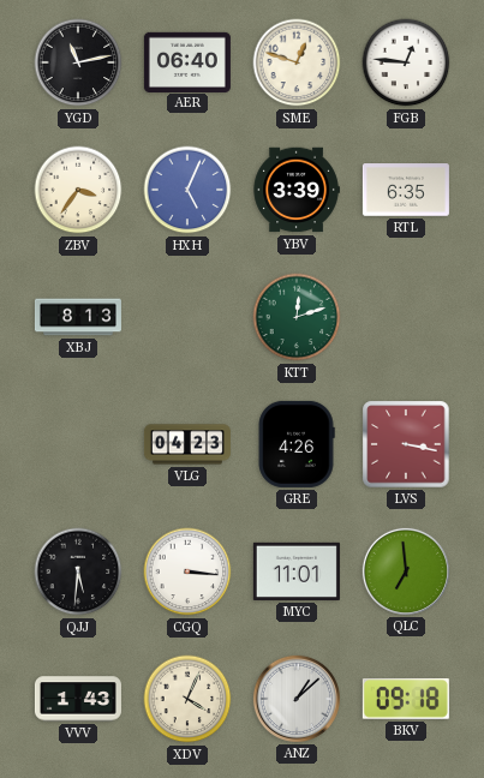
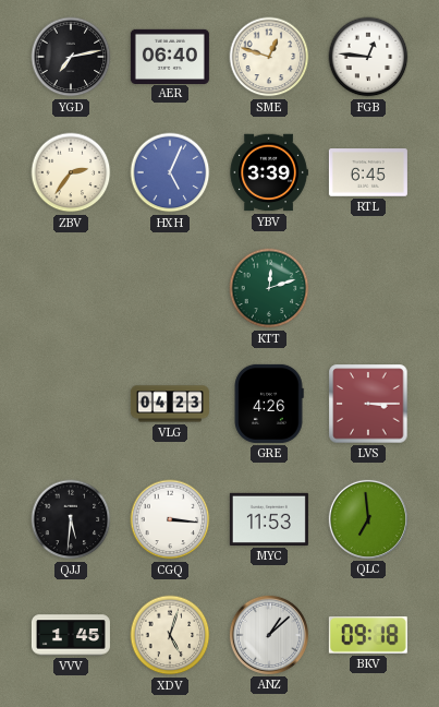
YGD: 11:13 -> 7:13 (71, 57)
ZBV: 3:36 -> 2:36 (71, 172)
RTL: 6:35 -> 6:45 (368, 172)
XBJ: 8:13 -> none (78, 317)
LVS: 3:17 -> 3:15 (368, 404)
MYC: 11:01 -> 11:53 (269, 519)
VVV: 1:43 -> 1:45 (71, 635)
XDV: 4:04 -> 5:03 (170, 635)
